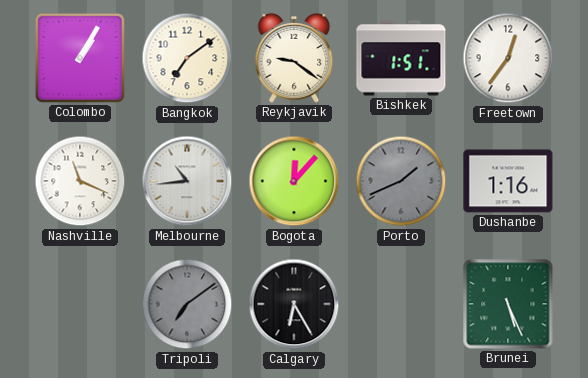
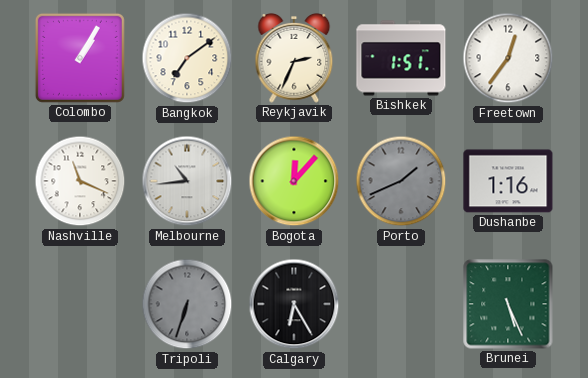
Reykjavik: 9:21 -> 2:34 (294, 58)
Tripoli: 7:09 -> 6:33 (187, 304)
